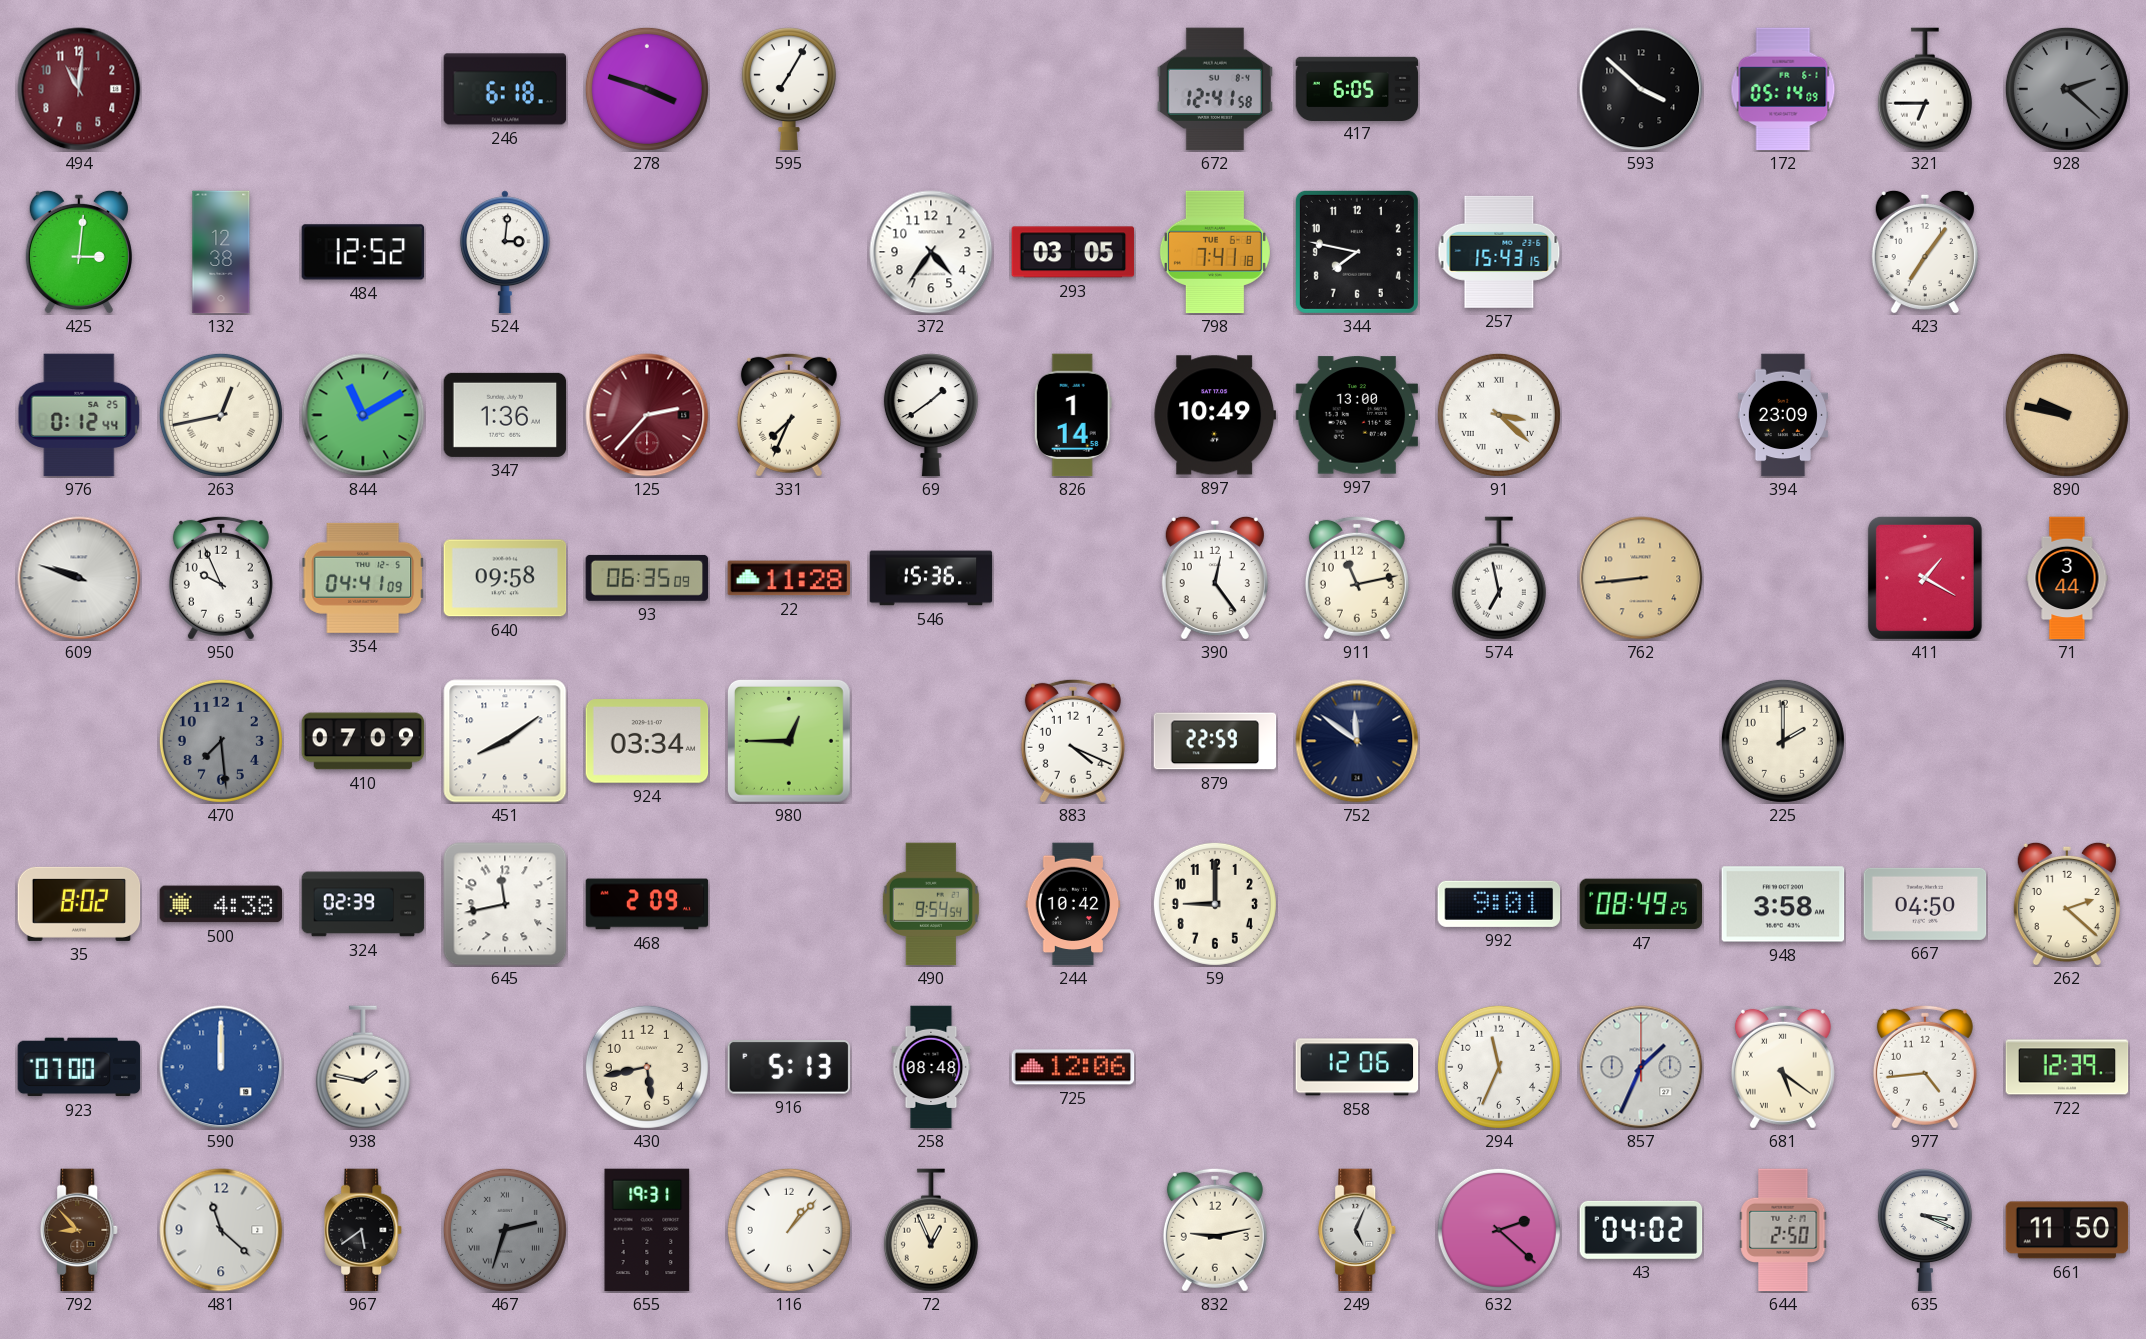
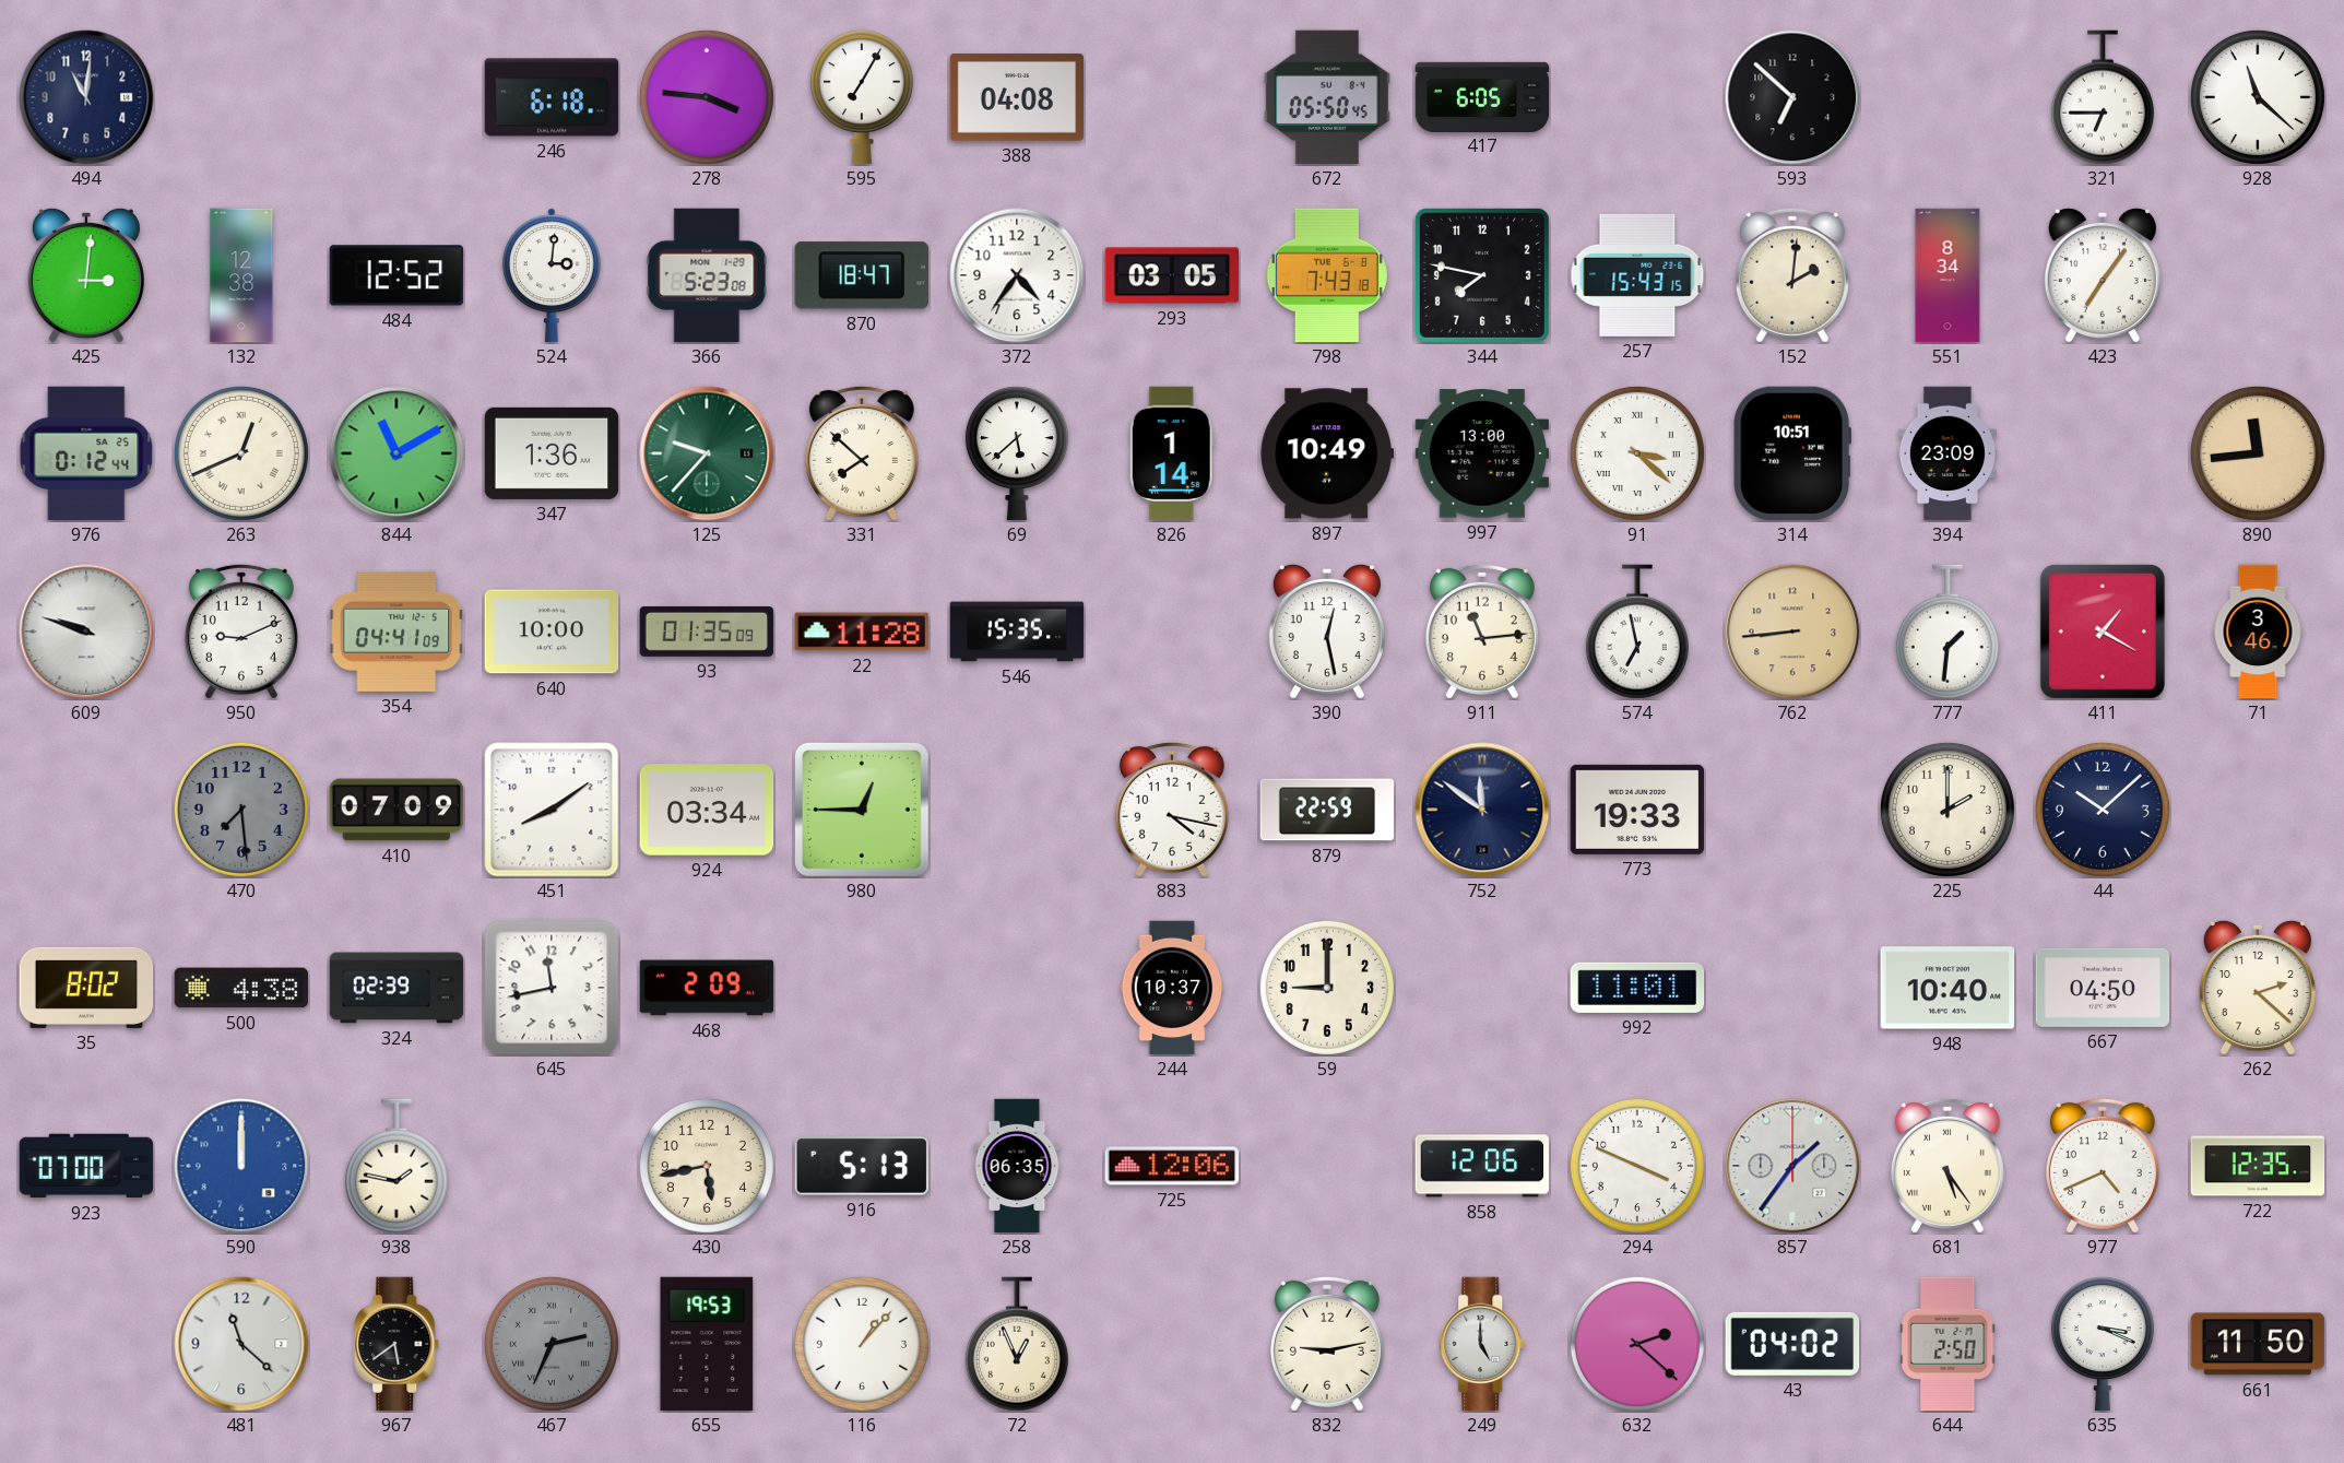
494 dial: burgundy -> navy (86, 97)
278: 3:48 -> 3:46 (707, 97)
388: none -> 04:08 (1017, 98)
672: 12:41 -> 05:50 (1327, 97)
593: 3:52 -> 6:52 (1792, 97)
172: 05:14 -> none (1783, 89)
928: 2:22 -> 11:22 (2258, 97)
928 dial: grey -> white (2258, 97)
366: none -> 5:23 (707, 275)
870: none -> 18:47 (862, 275)
798: 7:41 -> 7:43 (1327, 275)
152: none -> 2:01 (1792, 275)
551: none -> 8:34 (1948, 275)
263: 12:43 -> 12:41 (241, 453)
125: 2:37 -> 9:37 (707, 453)
125 dial: burgundy -> green (707, 453)
331: 7:34 -> 7:52 (862, 453)
69: 1:39 -> 5:38 (1017, 453)
314: none -> 10:51 (1791, 453)
890: 9:47 -> 11:44 (2258, 453)
950: 9:56 -> 9:11 (241, 632)
640: 09:58 -> 10:00 (552, 632)
93: 06:35 -> 01:35 (707, 632)
546: 15:36 -> 15:35 (1017, 632)
390: 12:24 -> 12:28 (1327, 632)
911: 11:13 -> 11:14 (1482, 632)
777: none -> 1:31 (1948, 632)
71: 3:44 -> 3:46 (2258, 632)
883: 4:19 -> 4:17 (1172, 810)
773: none -> 19:33 (1637, 810)
44: none -> 10:08 (2103, 810)
490: 9:54 -> none (931, 904)
244: 10:42 -> 10:37 (1172, 988)
992: 9:01 -> 11:01 (1637, 988)
47: 08:49 -> none (1641, 904)
948: 3:58 -> 10:40 (1948, 988)
258: 08:48 -> 06:35 (1017, 1166)
294: 11:34 -> 3:49 (1637, 1166)
857: 1:34 -> 1:36 (1792, 1166)
681: 5:21 -> 5:24 (1948, 1166)
977: 4:44 -> 4:41 (2103, 1166)
722: 12:39 -> 12:35 (2258, 1166)
792: 8:53 -> none (80, 1230)
467: 2:33 -> 2:34 (552, 1344)
655: 19:31 -> 19:53 (707, 1344)
249: 5:04 -> 5:00 (1483, 1344)
